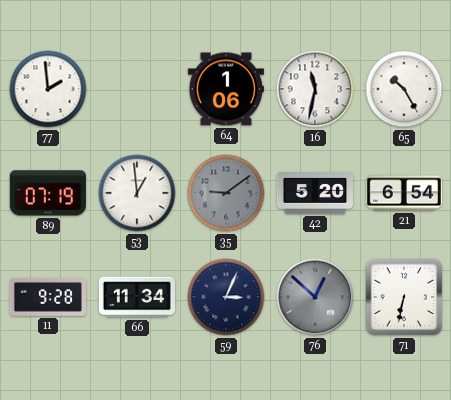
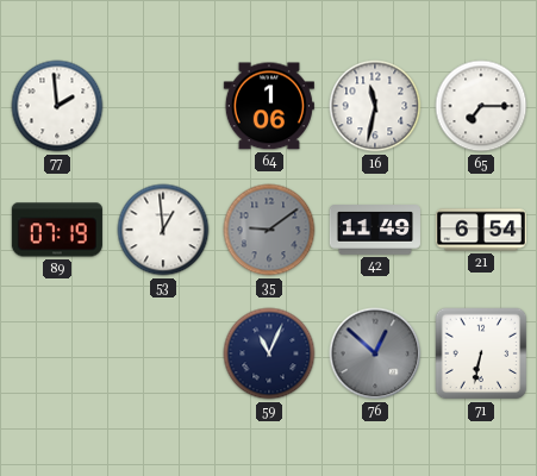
65: 10:25 -> 7:15 (481, 106)
42: 5:20 -> 11:49 (375, 230)
11: 9:28 -> none (48, 297)
66: 11:34 -> none (137, 297)
59: 3:04 -> 11:04 (269, 353)
